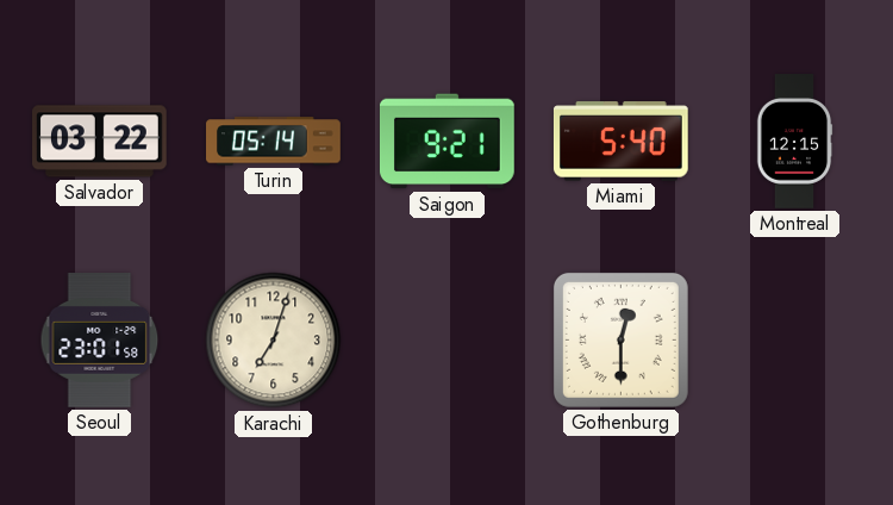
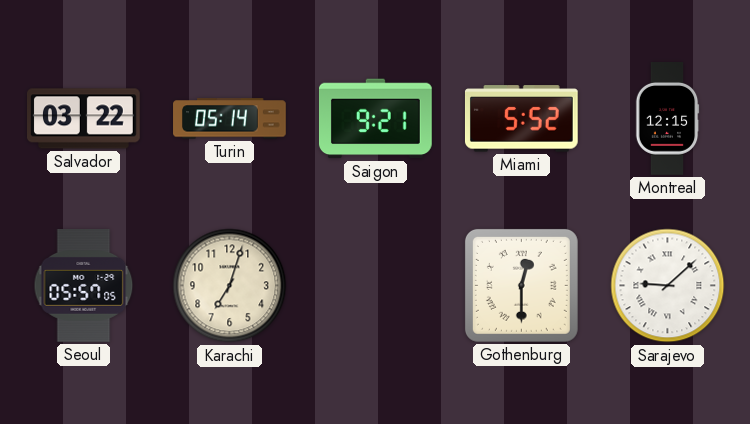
Miami: 5:40 -> 5:52 (521, 119)
Seoul: 23:01 -> 05:57 (84, 286)
Sarajevo: none -> 9:08 (668, 286)
